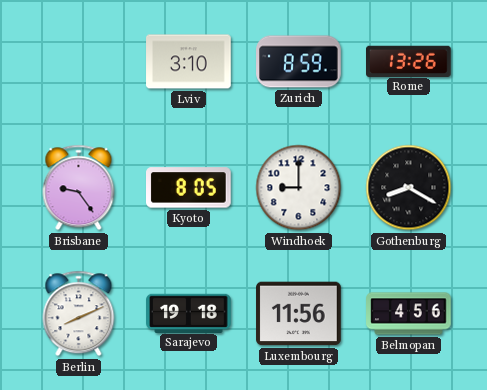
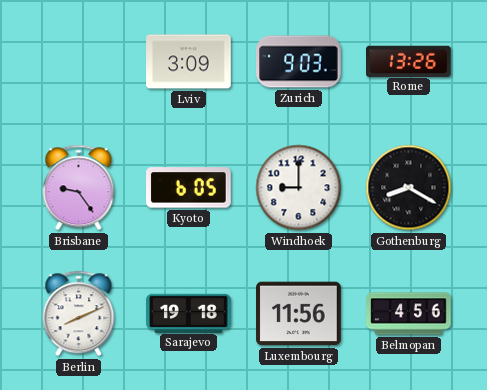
Lviv: 3:10 -> 3:09 (189, 62)
Zurich: 8:59 -> 9:03 (299, 62)
Kyoto: 8:05 -> 6:05 (189, 188)
